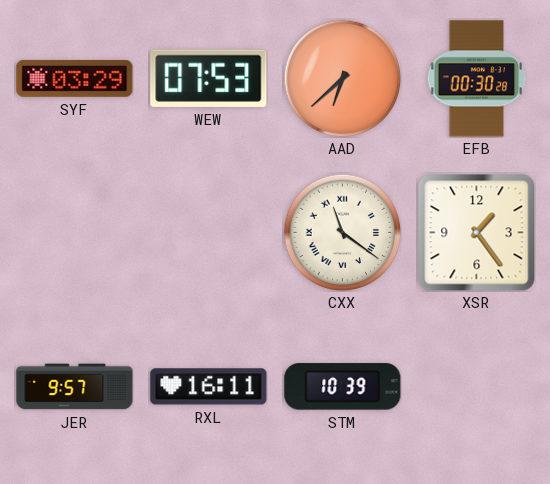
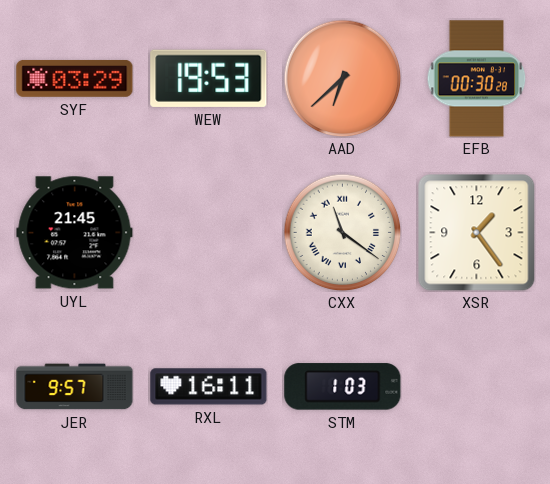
WEW: 07:53 -> 19:53 (209, 78)
UYL: none -> 21:45 (75, 233)
STM: 10:39 -> 1:03 (343, 387)
